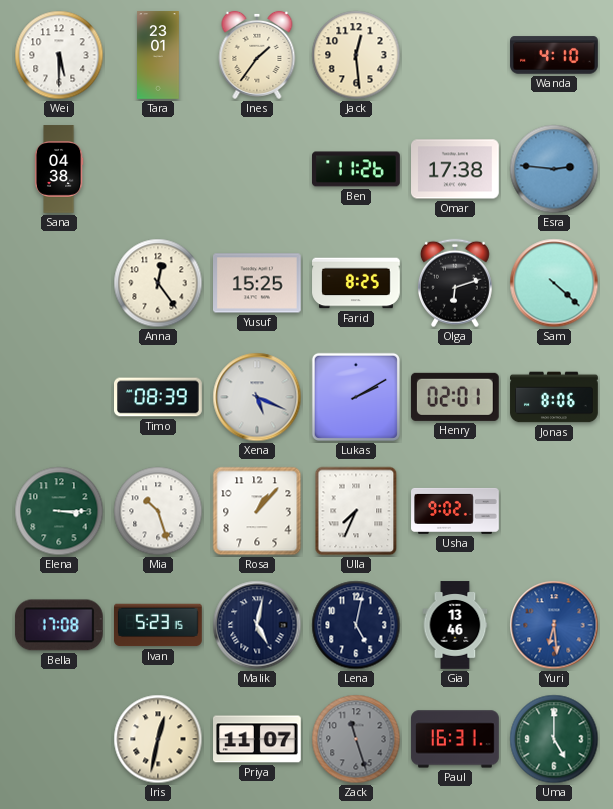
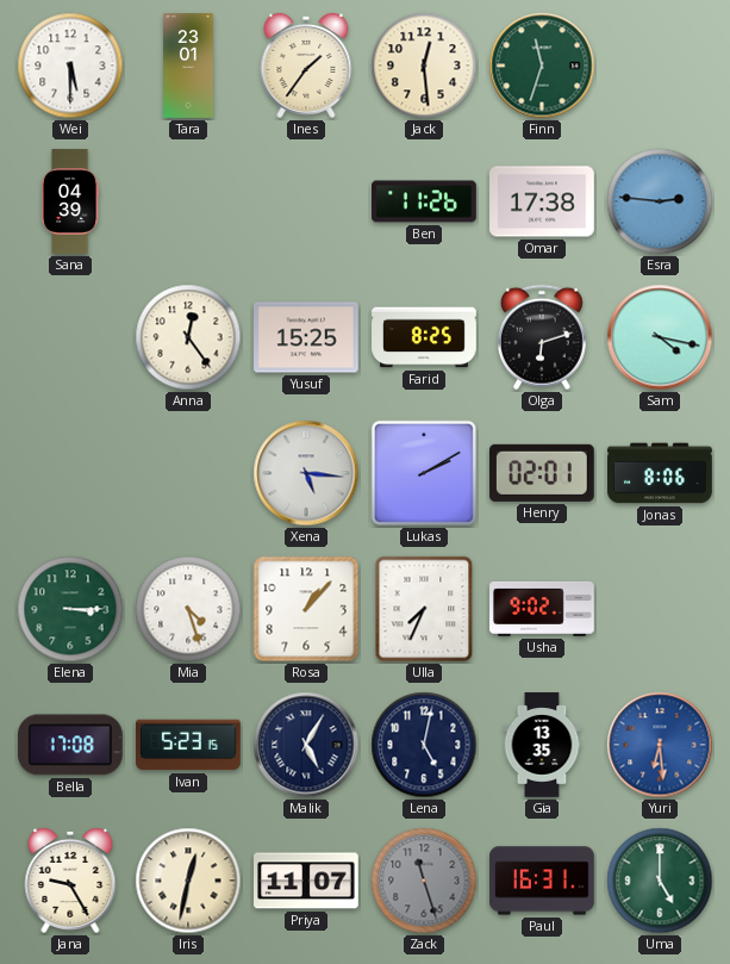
Finn: none -> 11:33 (542, 66)
Wanda: 4:10 -> none (554, 55)
Sana: 04:38 -> 04:39 (70, 201)
Sam: 4:22 -> 4:17 (660, 337)
Timo: 08:39 -> none (159, 397)
Xena: 5:19 -> 5:16 (306, 473)
Mia: 10:27 -> 4:27 (188, 609)
Malik: 5:02 -> 5:05 (306, 745)
Gia: 13:46 -> 13:35 (542, 745)
Jana: none -> 9:25 (70, 881)
